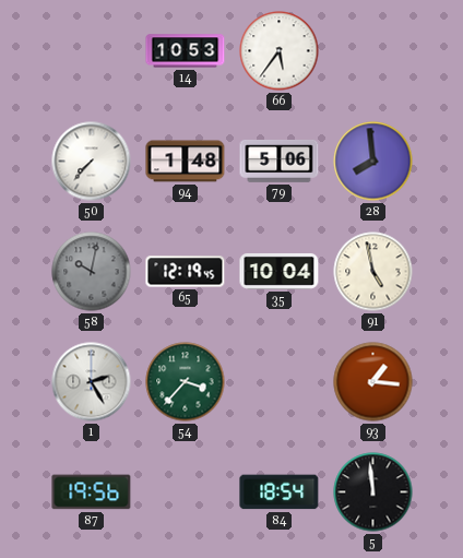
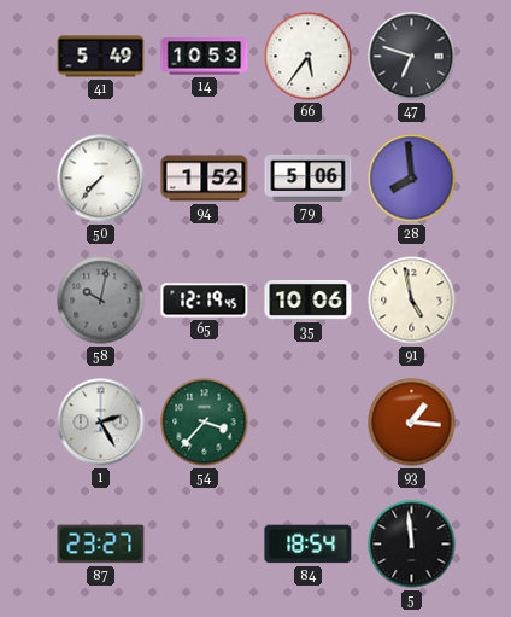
41: none -> 5:49 (101, 57)
47: none -> 6:48 (412, 57)
94: 1:48 -> 1:52 (205, 179)
35: 10:04 -> 10:06 (309, 299)
87: 19:56 -> 23:27 (101, 545)
